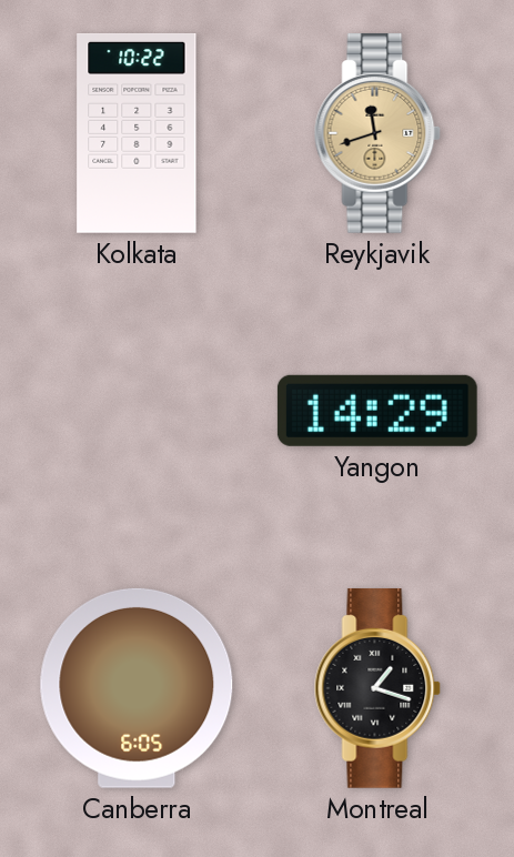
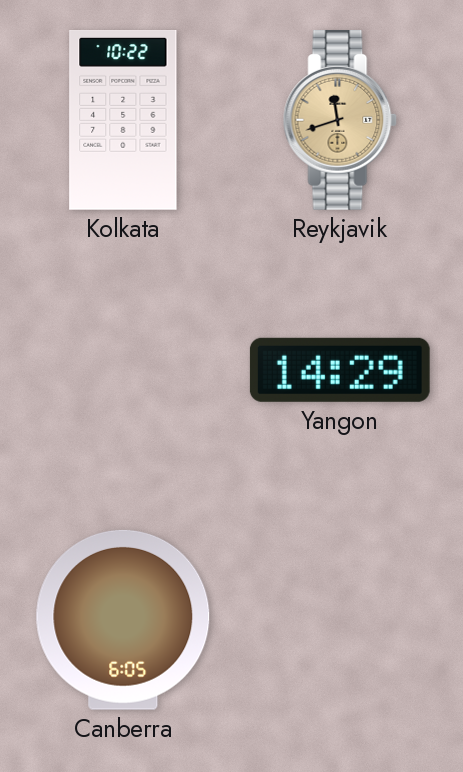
Montreal: 1:18 -> none (377, 688)
